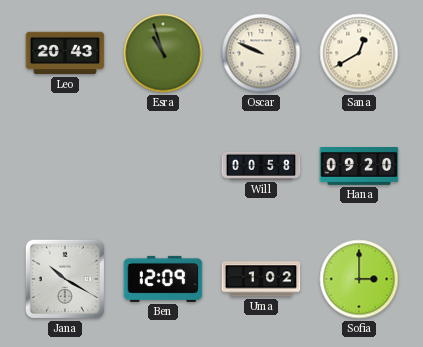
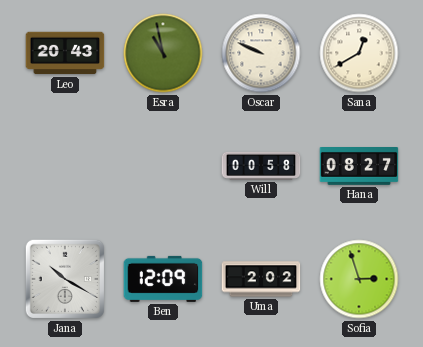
Esra: 10:57 -> 10:58 (163, 53)
Hana: 09:20 -> 08:27 (359, 167)
Uma: 1:02 -> 2:02 (261, 279)
Sofia: 3:00 -> 2:57 (359, 279)
